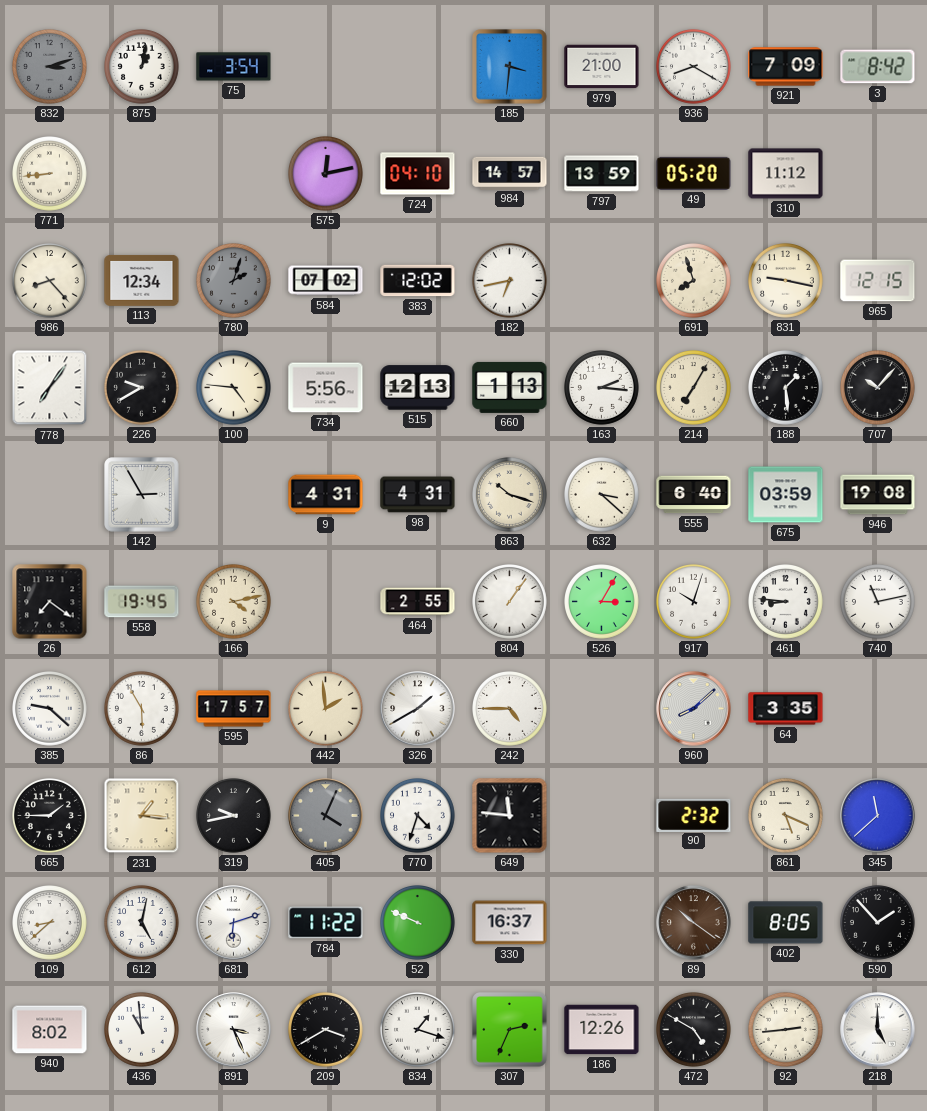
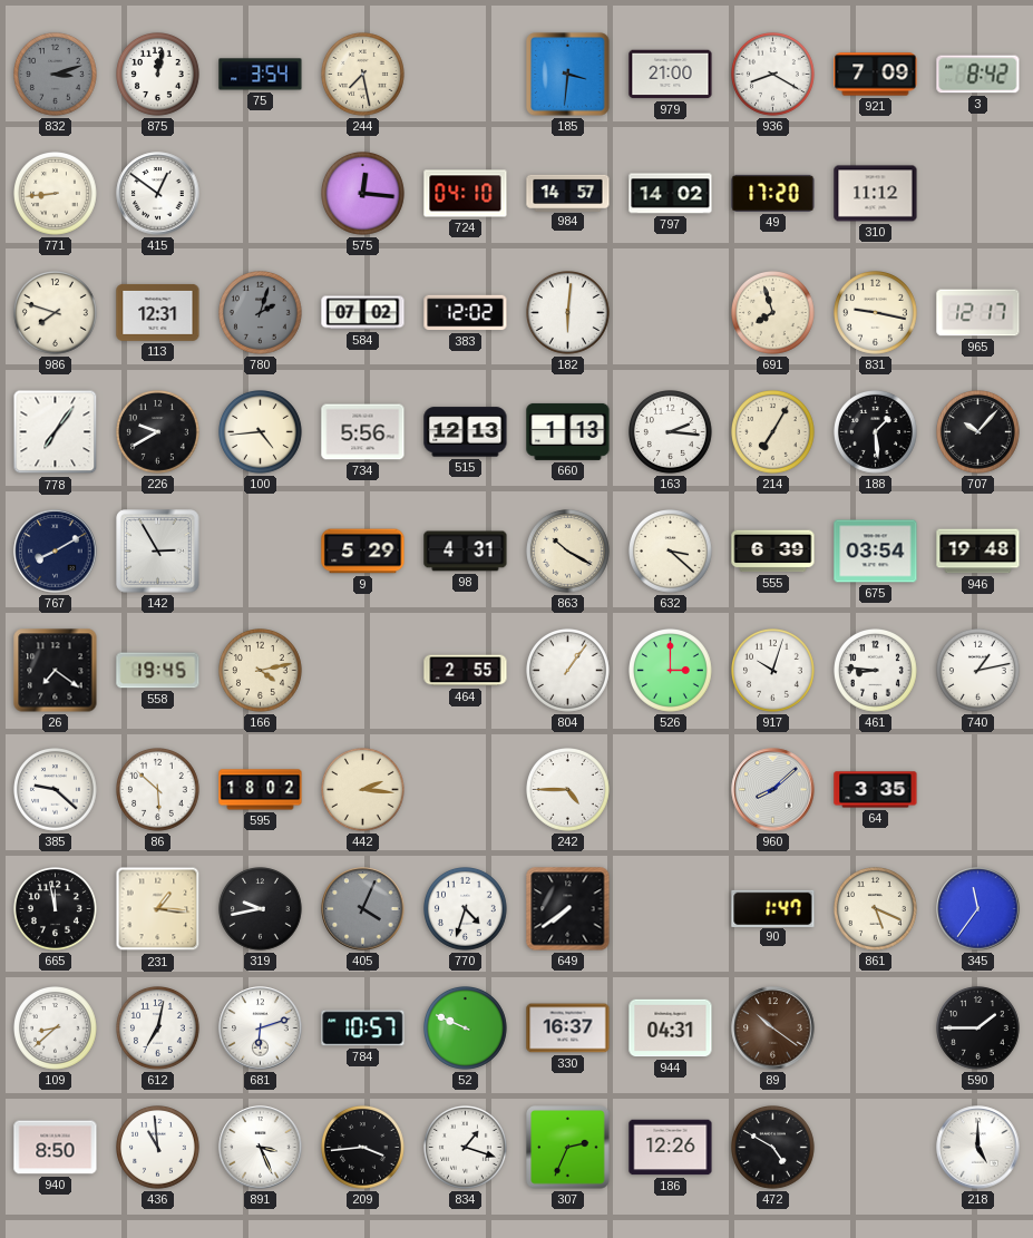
875: 1:02 -> 12:02 (158, 75)
244: none -> 7:28 (363, 75)
415: none -> 12:51 (158, 194)
575: 12:13 -> 12:16 (363, 194)
797: 13:59 -> 14:02 (671, 194)
49: 05:20 -> 17:20 (773, 193)
986: 8:23 -> 7:48 (56, 313)
113: 12:34 -> 12:31 (158, 312)
182: 6:43 -> 6:01 (568, 313)
965: 12:15 -> 12:17 (978, 313)
100: 4:46 -> 4:44 (261, 432)
767: none -> 8:10 (56, 552)
9: 4:31 -> 5:29 (363, 552)
863: 10:18 -> 10:20 (568, 552)
555: 6:40 -> 6:39 (773, 552)
675: 03:59 -> 03:54 (876, 552)
946: 19:08 -> 19:48 (978, 552)
526: 3:05 -> 3:00 (671, 671)
740: 11:13 -> 1:13 (978, 671)
86: 5:55 -> 5:52 (158, 790)
595: 17:57 -> 18:02 (261, 790)
442: 1:59 -> 2:16 (363, 790)
326: 1:40 -> none (418, 709)
665: 1:45 -> 11:58 (56, 909)
649: 11:46 -> 7:39 (568, 909)
90: 2:32 -> 1:47 (773, 908)
345: 11:38 -> 11:36 (978, 909)
612: 5:02 -> 7:02 (158, 1029)
784: 11:22 -> 10:57 (363, 1029)
944: none -> 04:31 (671, 1029)
402: 8:05 -> none (786, 923)
590: 1:53 -> 1:45 (978, 1029)
940: 8:02 -> 8:50 (56, 1148)
209: 3:40 -> 3:44 (363, 1148)
92: 2:44 -> none (786, 1030)
